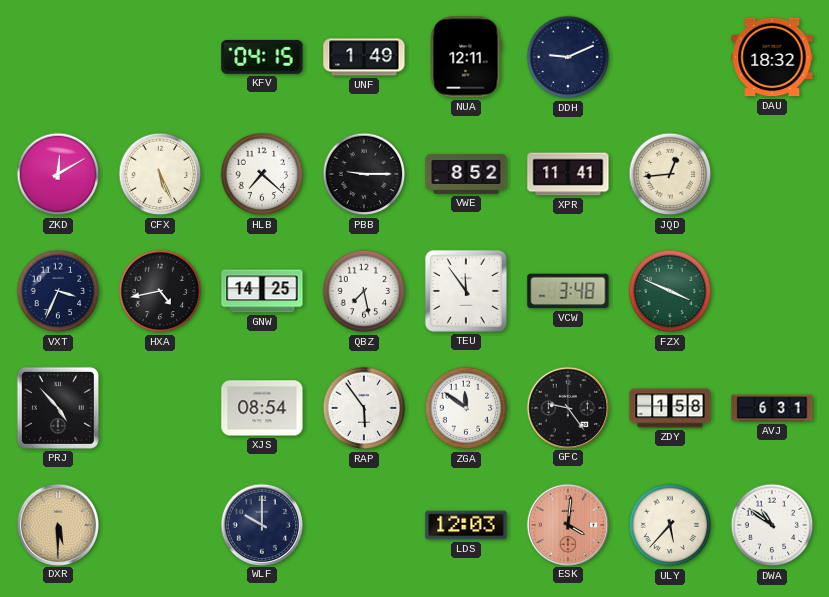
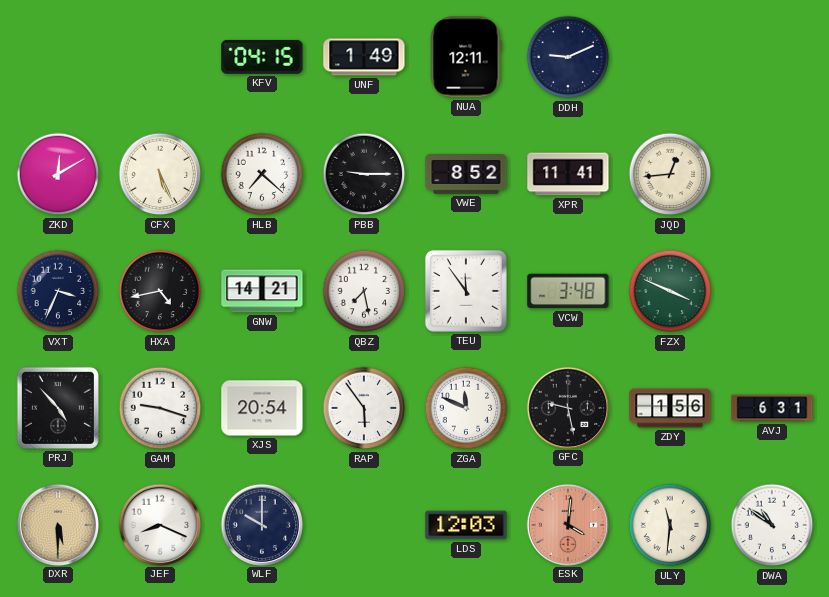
DAU: 18:32 -> none (772, 57)
GNW: 14:25 -> 14:21 (262, 291)
GAM: none -> 9:18 (160, 408)
XJS: 08:54 -> 20:54 (262, 408)
ZGA: 11:51 -> 11:49 (466, 408)
GFC: 9:24 -> 9:28 (567, 407)
ZDY: 1:58 -> 1:56 (670, 408)
JEF: none -> 8:19 (159, 524)
ULY: 5:37 -> 11:31 (670, 525)
